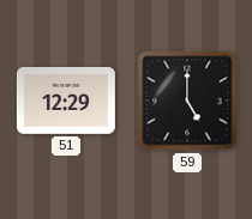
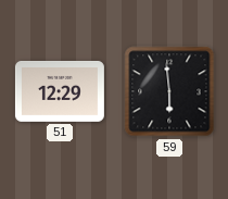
59: 5:00 -> 5:59 (169, 91)
